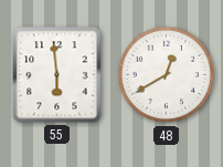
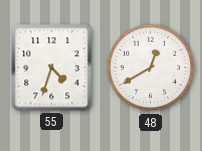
55: 5:59 -> 4:33 (52, 68)
